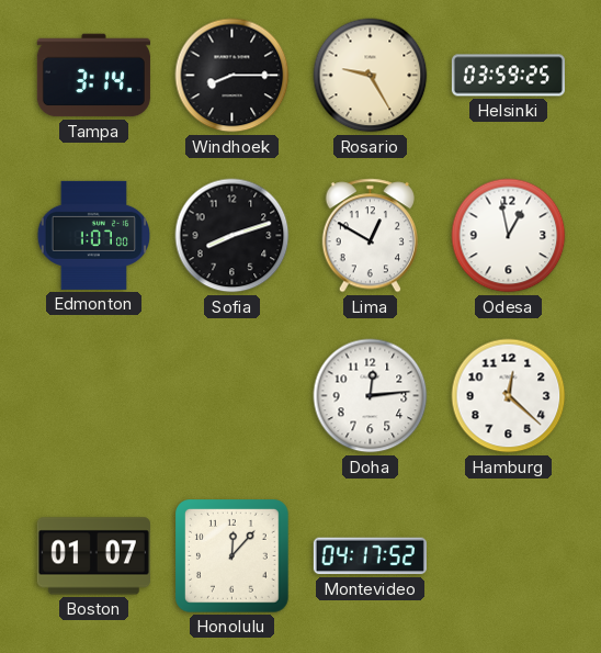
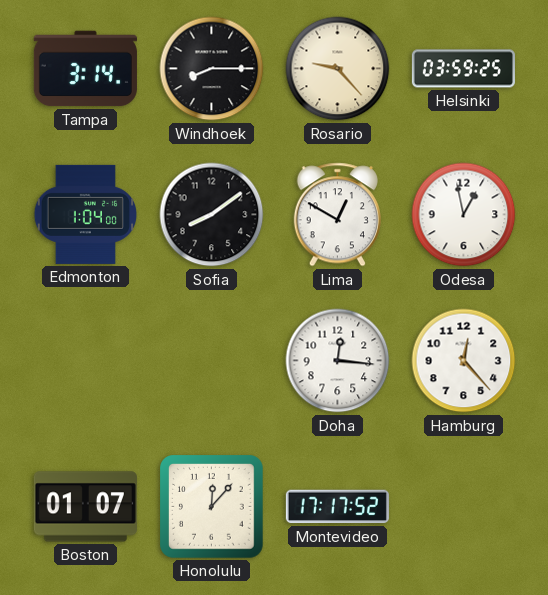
Rosario: 9:25 -> 9:23 (338, 69)
Edmonton: 1:07 -> 1:04 (85, 214)
Sofia: 8:12 -> 8:09 (212, 215)
Doha: 12:14 -> 12:16 (338, 361)
Hamburg: 12:22 -> 12:23 (464, 361)
Montevideo: 04:17 -> 17:17 (337, 507)
